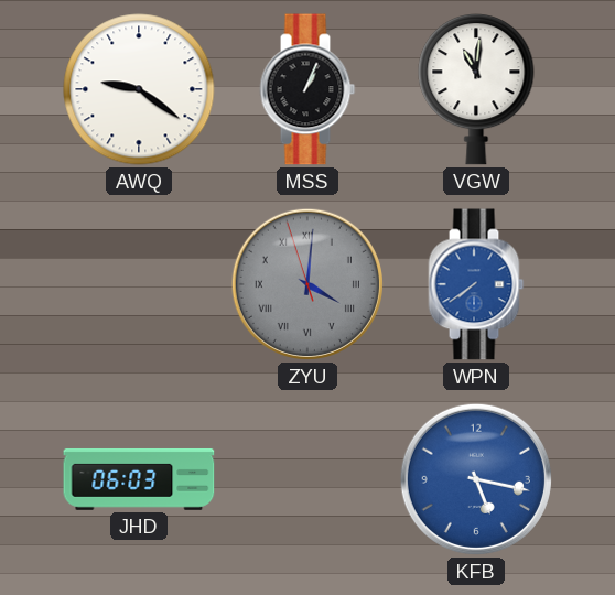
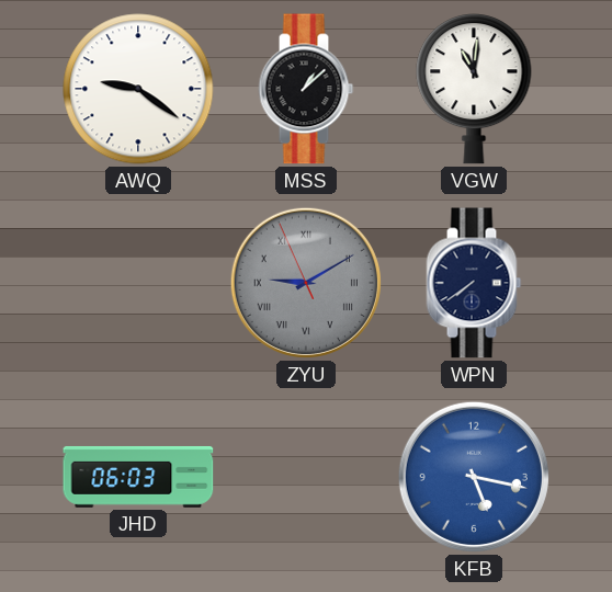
MSS: 1:04 -> 1:08 (306, 89)
ZYU: 4:00 -> 9:09 (306, 283)
WPN dial: blue -> navy (474, 283)
